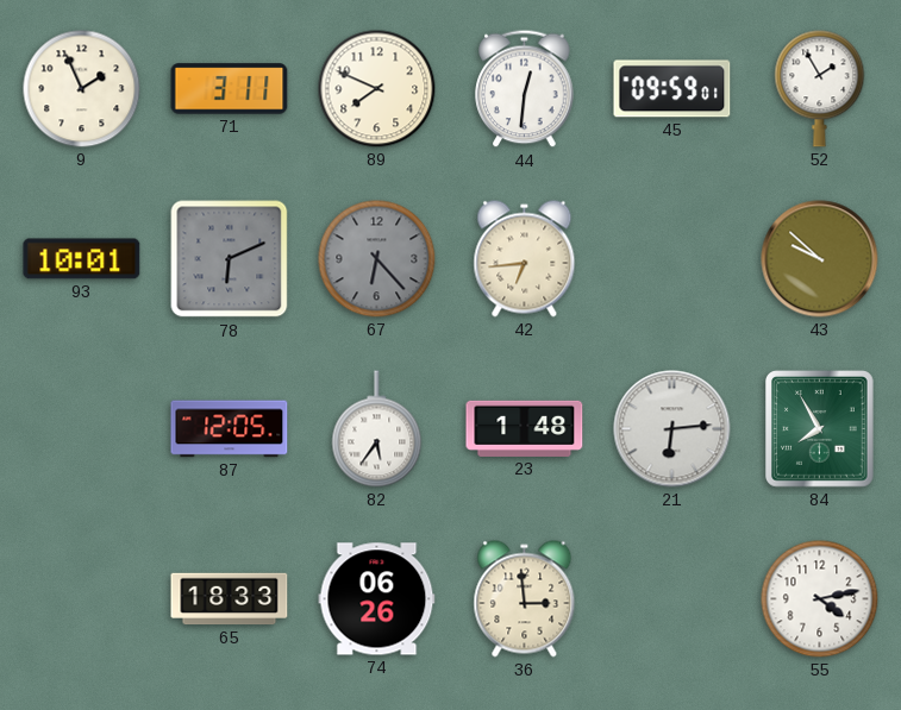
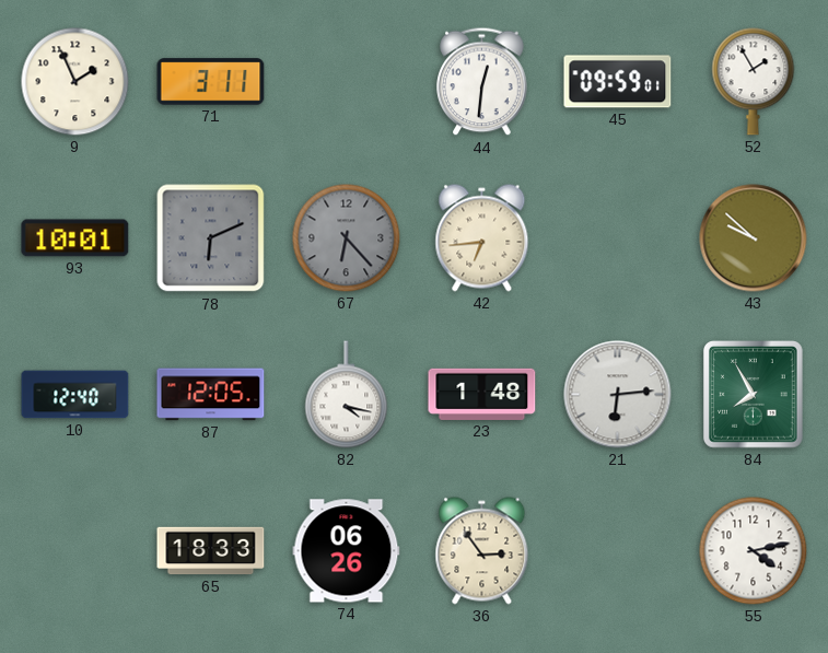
89: 7:49 -> none (377, 89)
10: none -> 12:40 (75, 395)
82: 5:36 -> 4:17 (347, 395)
36: 2:59 -> 2:54 (482, 551)
